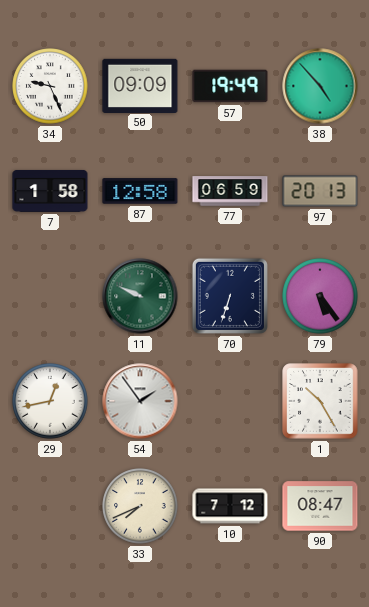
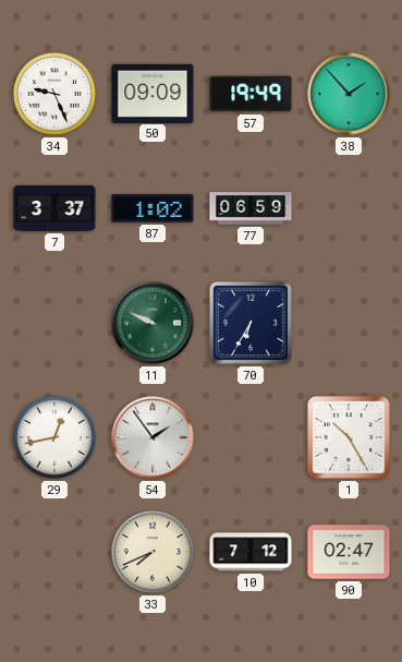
38: 4:53 -> 1:53 (349, 94)
7: 1:58 -> 3:37 (54, 208)
87: 12:58 -> 1:02 (153, 208)
97: 20:13 -> none (320, 191)
70: 6:33 -> 6:35 (251, 323)
79: 5:24 -> none (320, 296)
90: 08:47 -> 02:47 (349, 552)
